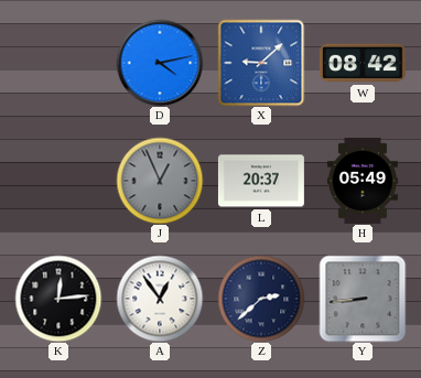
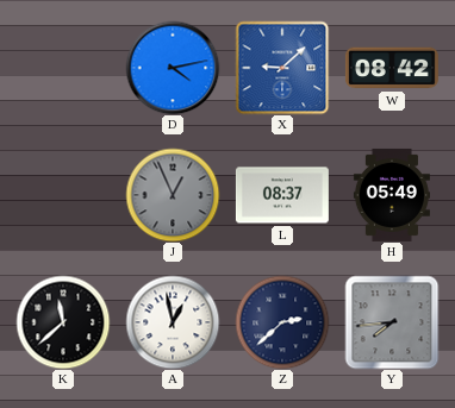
L: 20:37 -> 08:37 (282, 195)
K: 12:14 -> 11:38 (63, 322)
A: 12:54 -> 12:58 (173, 322)
Y: 8:44 -> 7:44 (392, 322)
